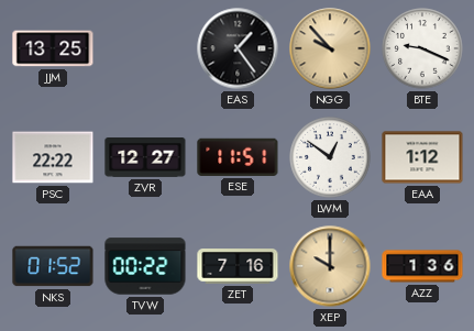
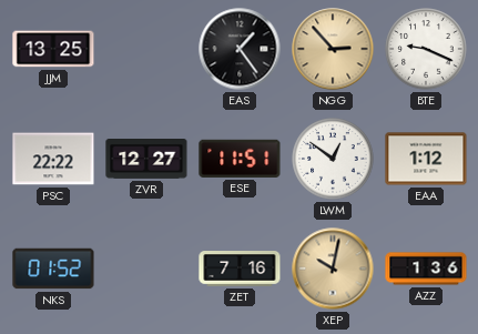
NGG: 9:53 -> 2:53 (333, 49)
TVW: 00:22 -> none (145, 266)
XEP: 10:00 -> 10:02 (333, 269)
